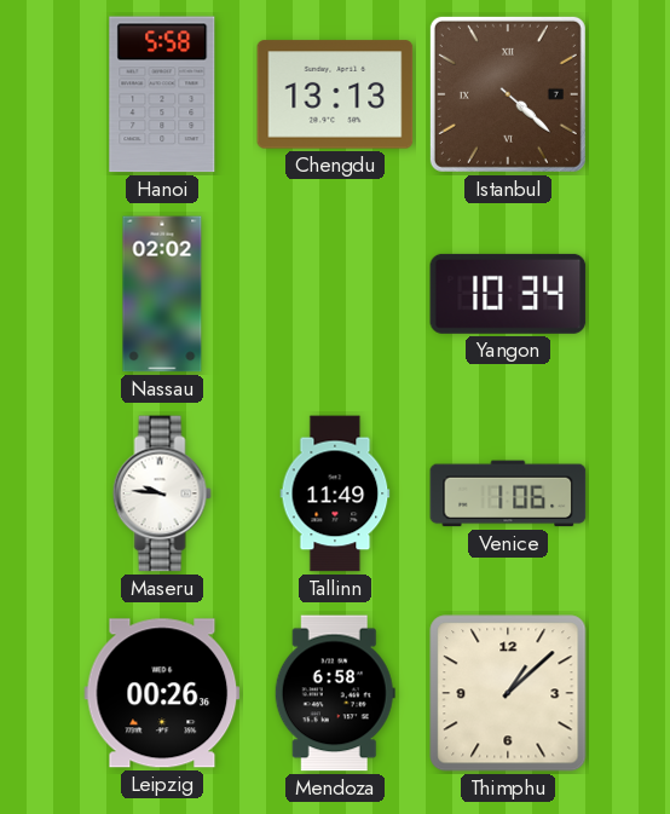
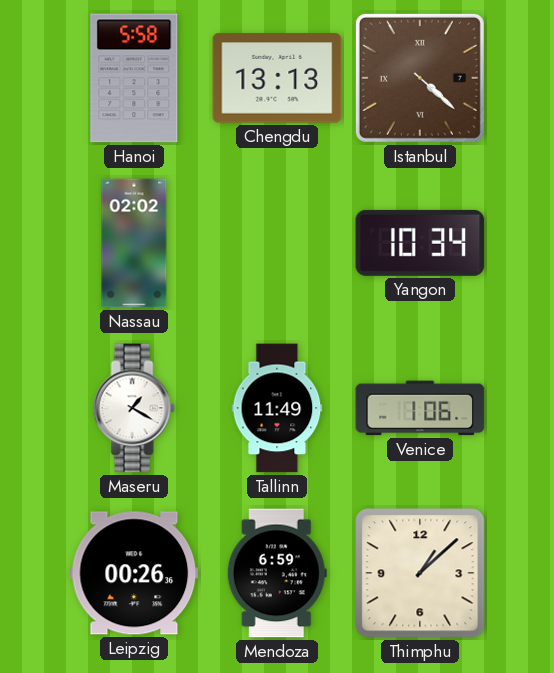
Maseru: 9:46 -> 1:20 (134, 408)
Mendoza: 6:58 -> 6:59 (277, 573)
